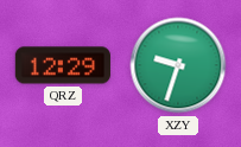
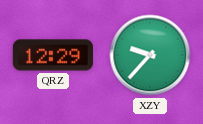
XZY: 9:33 -> 9:37 (150, 55)
